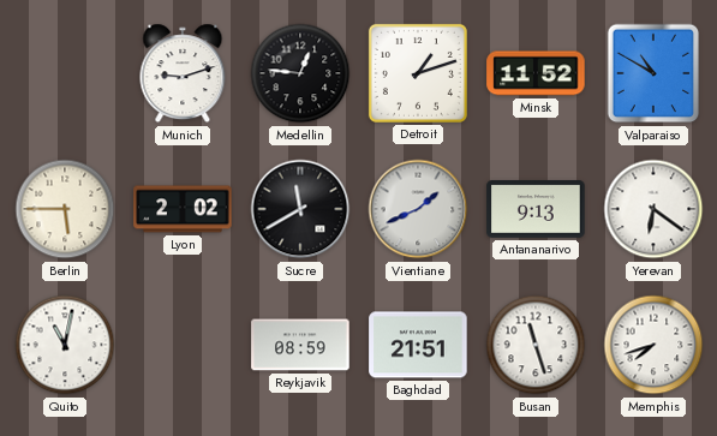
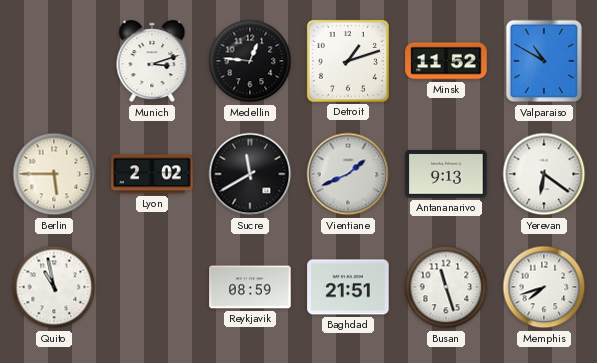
Munich: 9:12 -> 3:12 (152, 61)
Quito: 11:02 -> 10:58 (54, 287)
